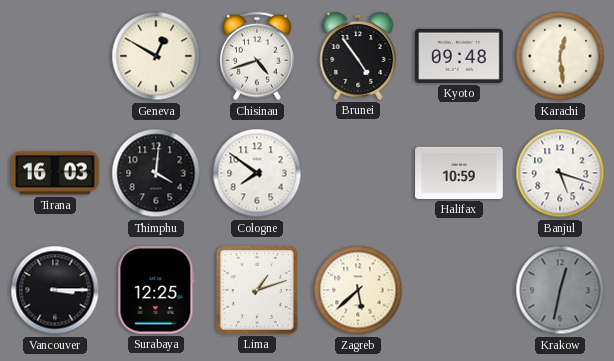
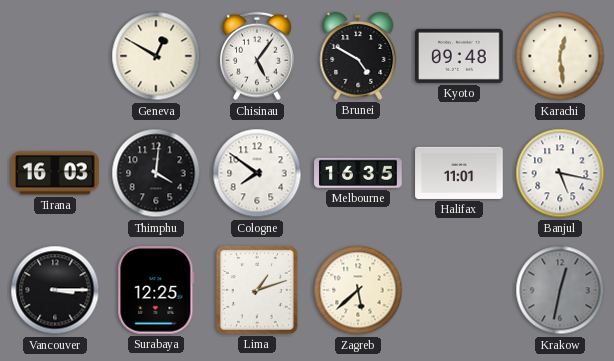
Chisinau: 4:42 -> 5:06 (257, 56)
Brunei: 4:54 -> 4:50 (358, 56)
Melbourne: none -> 16:35 (358, 173)
Halifax: 10:59 -> 11:01 (459, 173)
Banjul: 5:18 -> 5:17 (560, 173)
